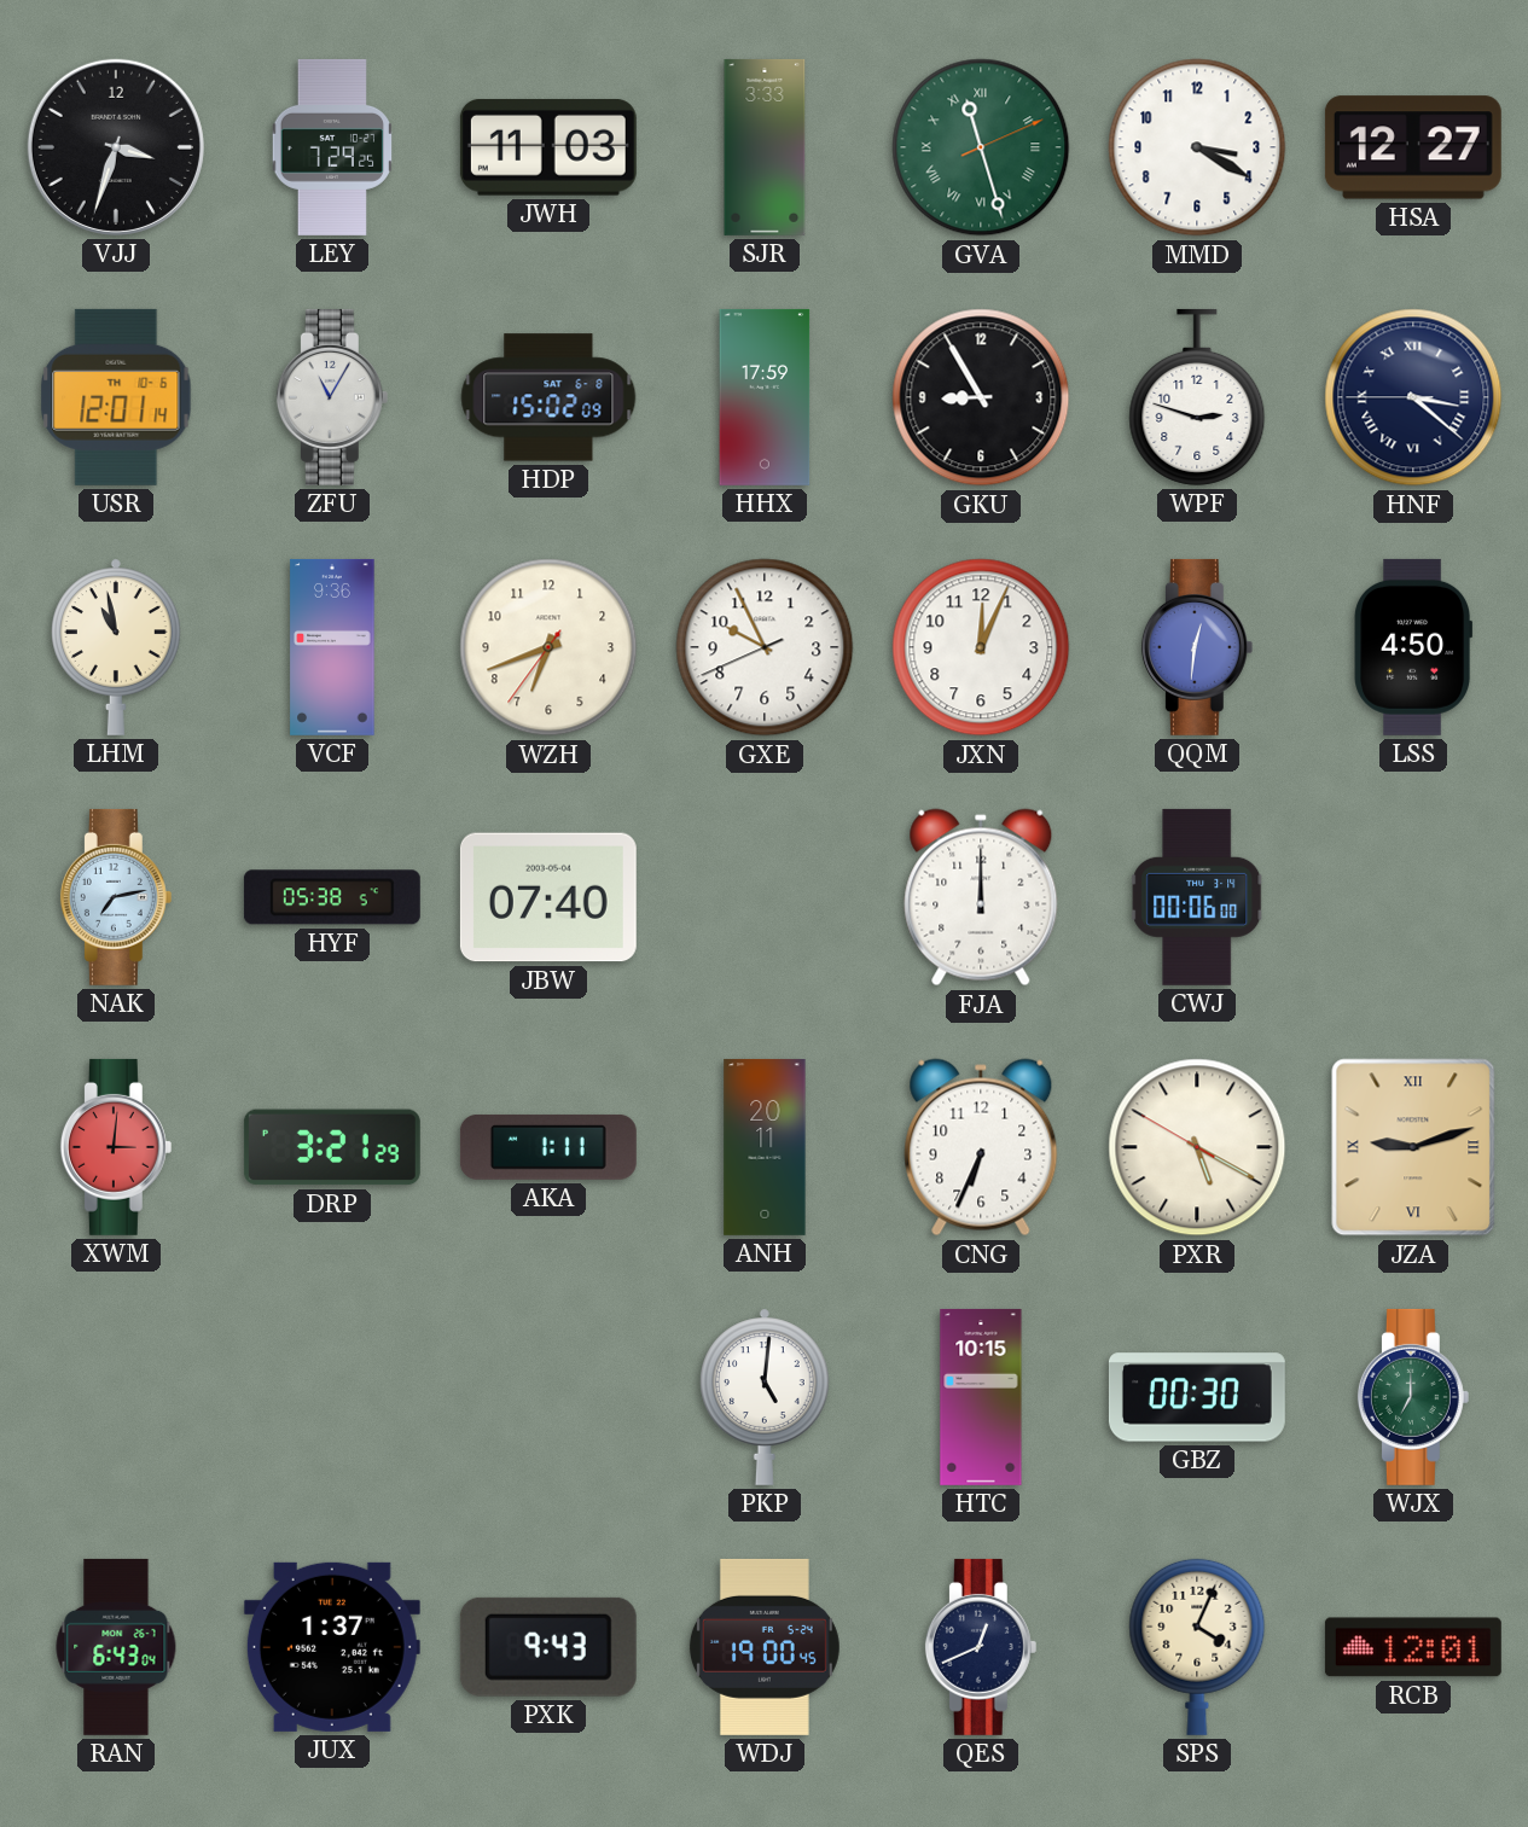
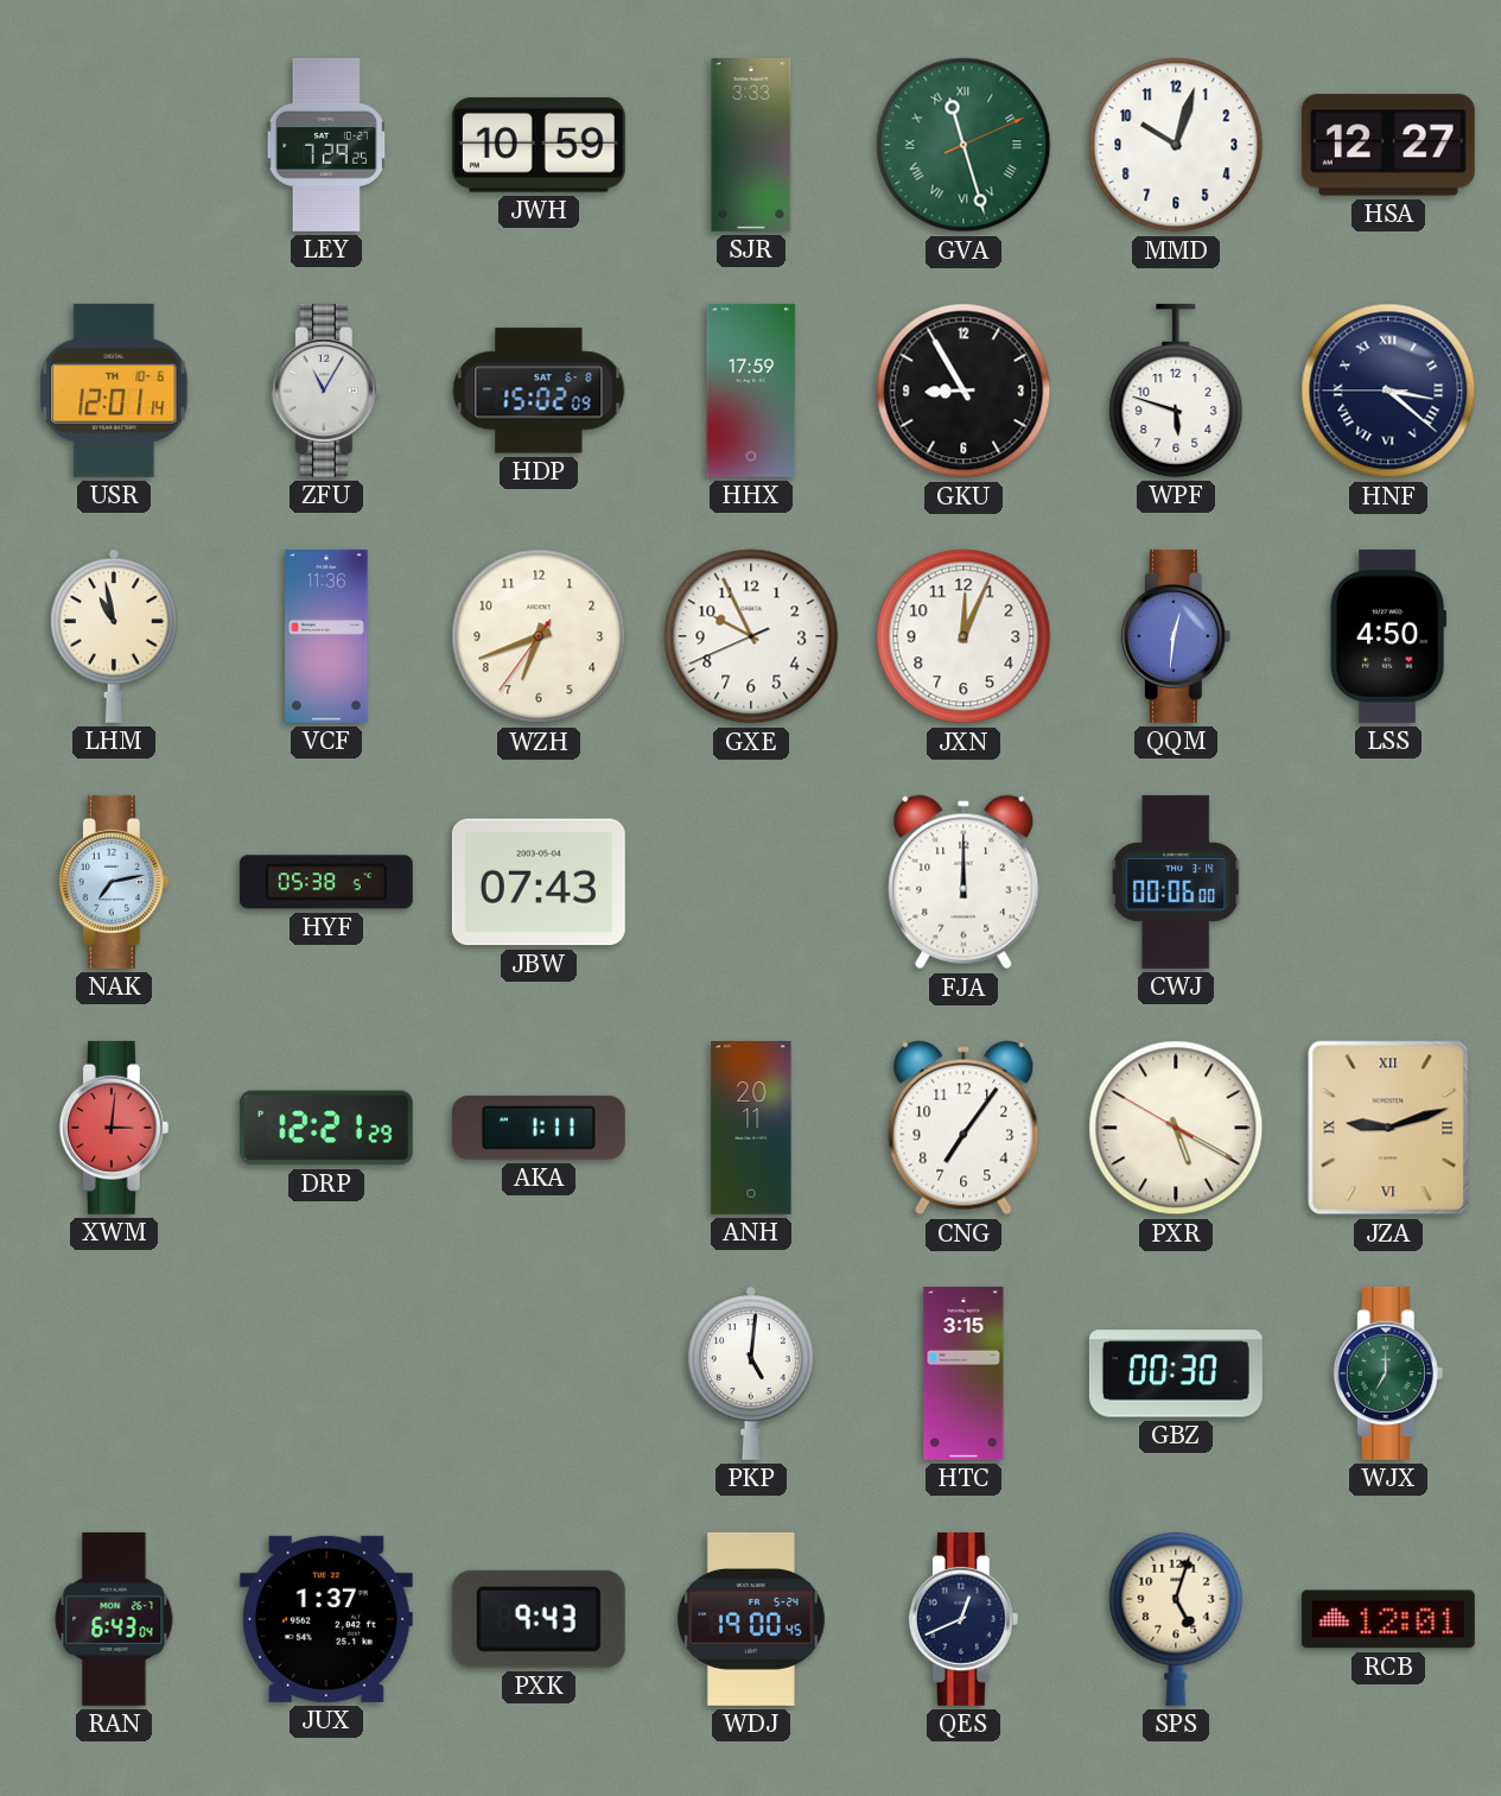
VJJ: 3:33 -> none (116, 147)
JWH: 11:03 -> 10:59 (539, 145)
MMD: 3:20 -> 10:03 (1176, 145)
WPF: 2:48 -> 5:48 (1176, 391)
VCF: 9:36 -> 11:36 (326, 636)
JBW: 07:40 -> 07:43 (539, 882)
DRP: 3:21 -> 12:21 (326, 1128)
CNG: 6:34 -> 7:06 (963, 1128)
HTC: 10:15 -> 3:15 (963, 1373)
SPS: 4:04 -> 5:03 (1176, 1619)
